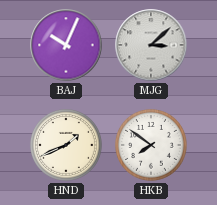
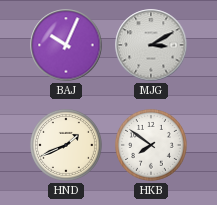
MJG: 3:08 -> 3:10 (151, 45)
